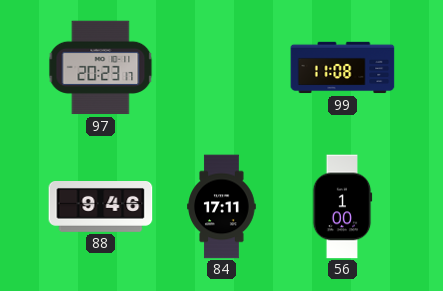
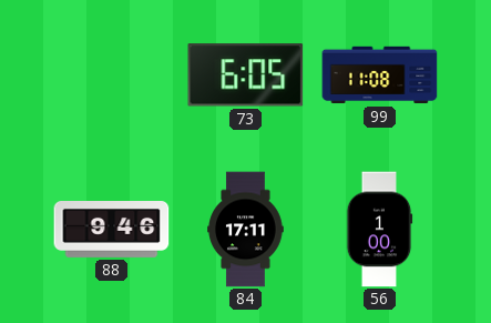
97: 20:23 -> none (101, 68)
73: none -> 6:05 (246, 75)
